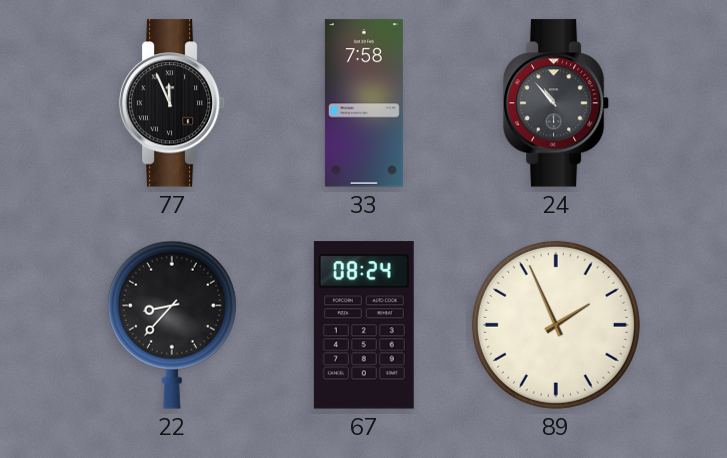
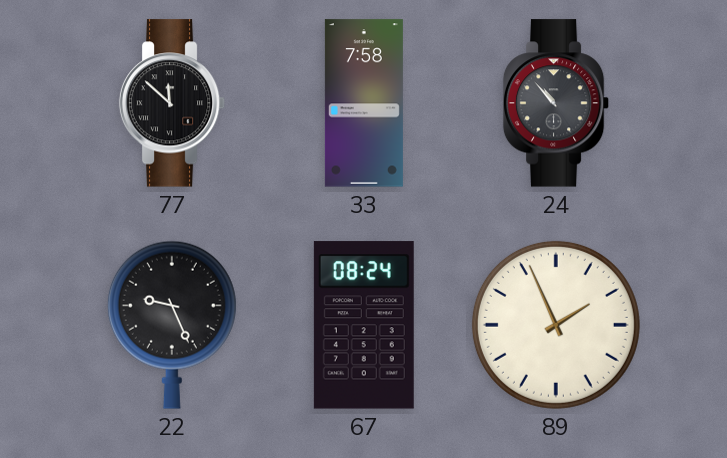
77: 11:56 -> 11:52 (172, 103)
22: 8:37 -> 9:26 (172, 325)
